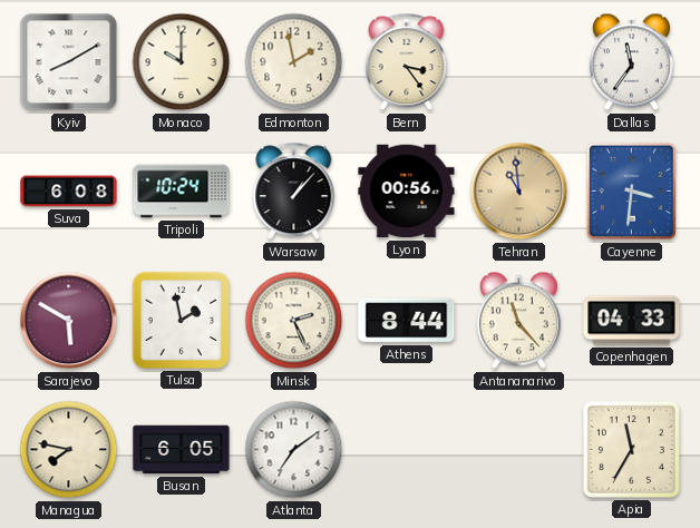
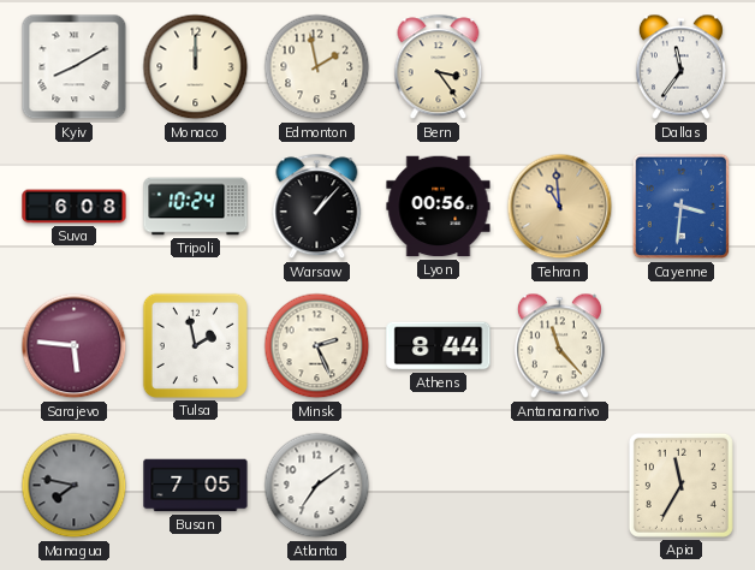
Monaco: 10:00 -> 12:00 (196, 67)
Sarajevo: 5:50 -> 5:46 (75, 346)
Copenhagen: 04:33 -> none (632, 321)
Managua dial: cream -> grey (75, 486)
Busan: 6:05 -> 7:05 (196, 486)
